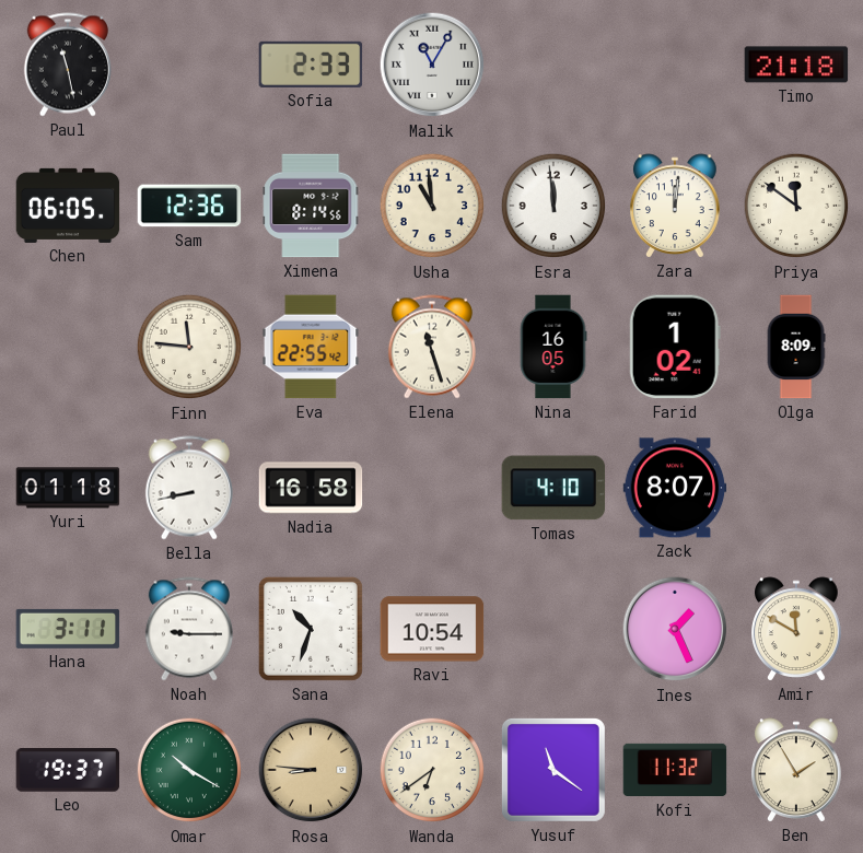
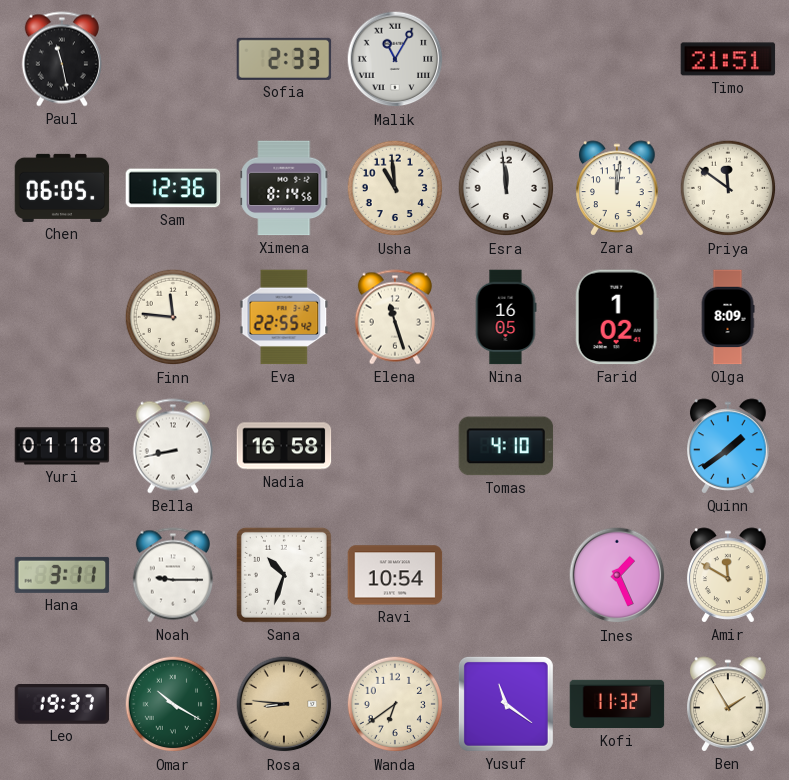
Timo: 21:18 -> 21:51 (728, 59)
Zack: 8:07 -> none (675, 488)
Quinn: none -> 1:39 (728, 446)
